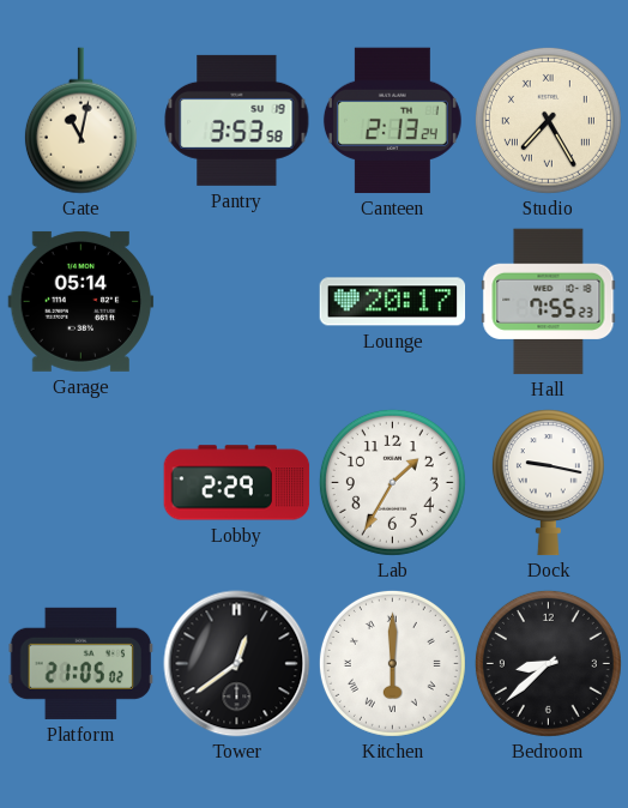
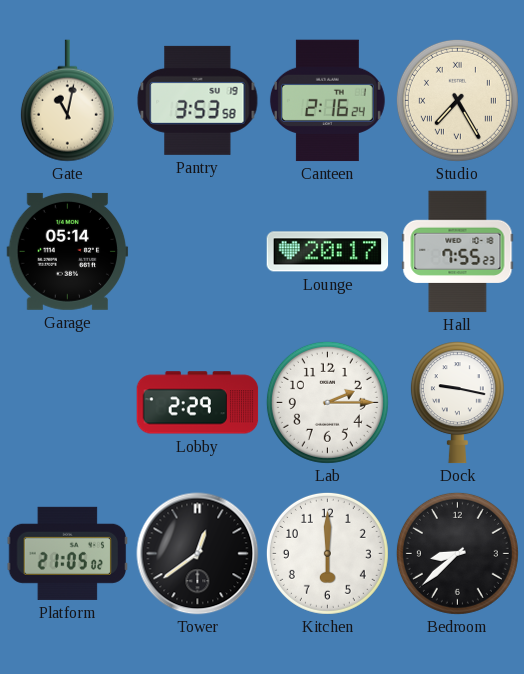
Canteen: 2:13 -> 2:16 (327, 101)
Lab: 1:35 -> 2:15 (327, 402)
Kitchen numerals: Roman -> Arabic (327, 553)
